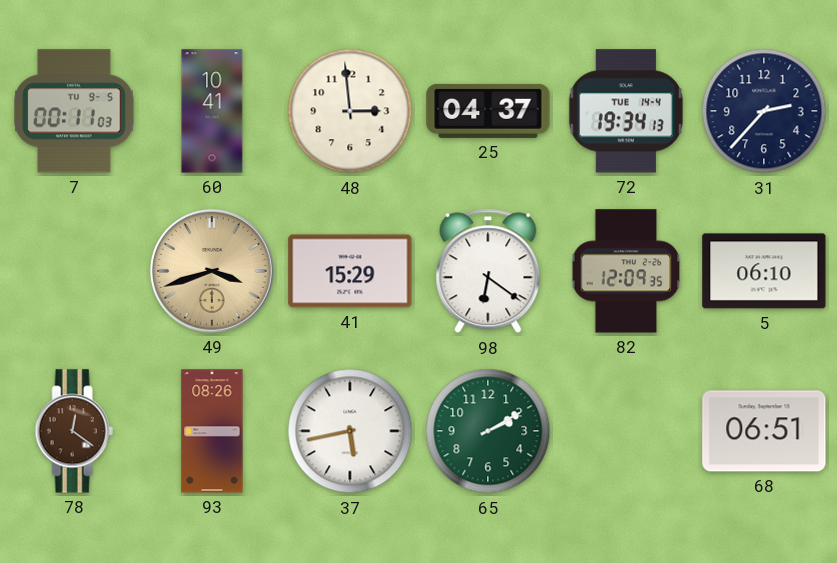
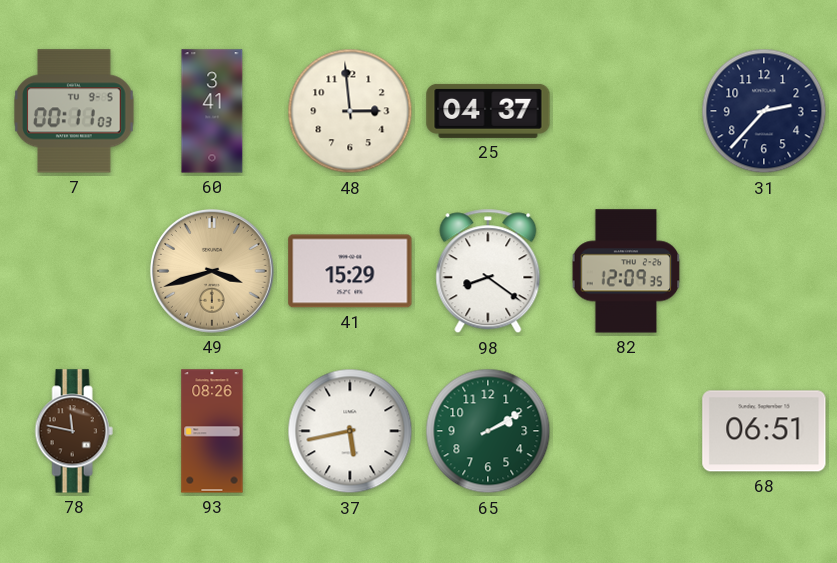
60: 10:41 -> 3:41 (212, 111)
72: 19:34 -> none (626, 111)
98: 6:21 -> 8:21 (488, 271)
5: 06:10 -> none (764, 271)
78: 12:21 -> 11:47 (74, 431)
